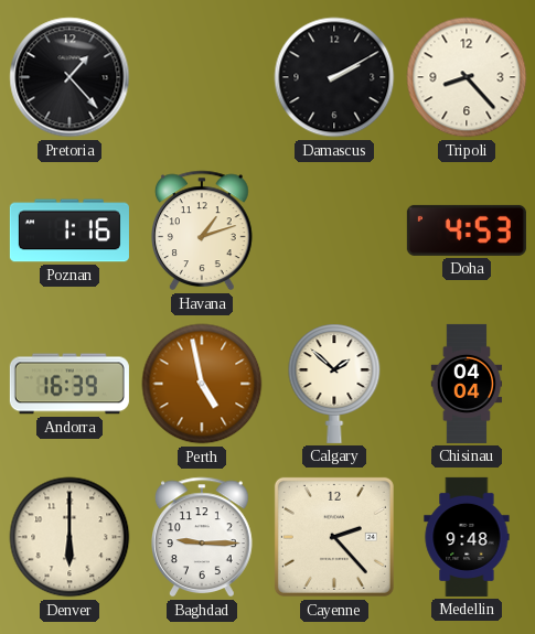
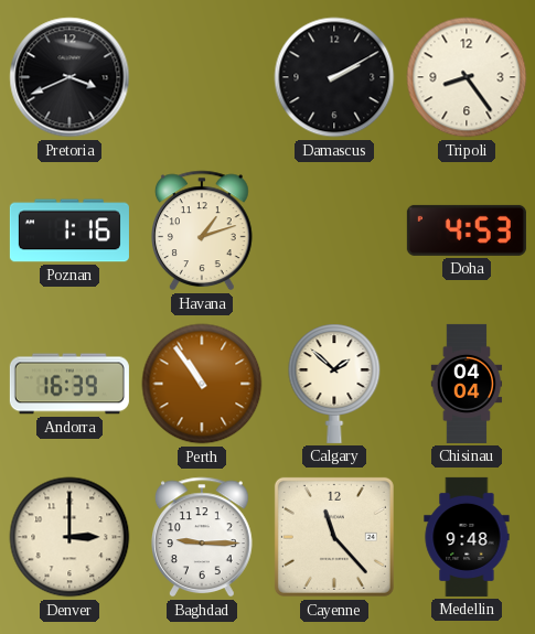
Pretoria: 1:23 -> 3:41 (69, 77)
Tripoli: 8:23 -> 8:24 (467, 77)
Perth: 4:58 -> 10:54 (202, 384)
Denver: 6:00 -> 3:00 (69, 537)
Cayenne: 2:23 -> 11:23 (334, 537)
